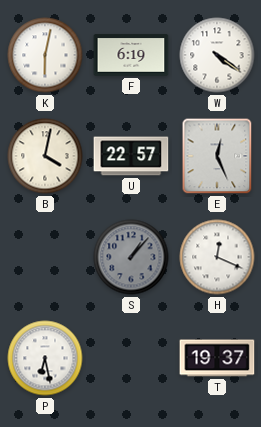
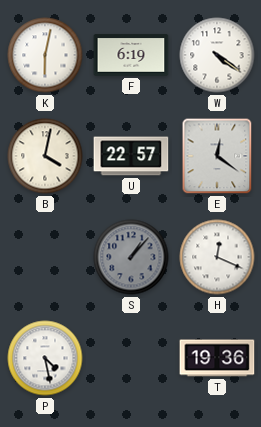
E: 12:26 -> 12:21 (217, 156)
P: 6:28 -> 4:28 (45, 358)
T: 19:37 -> 19:36 (217, 358)
